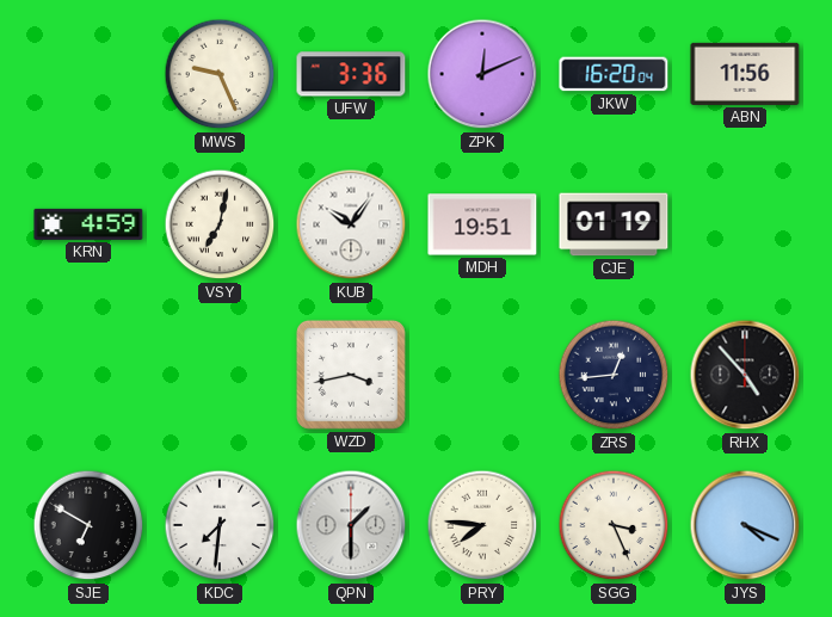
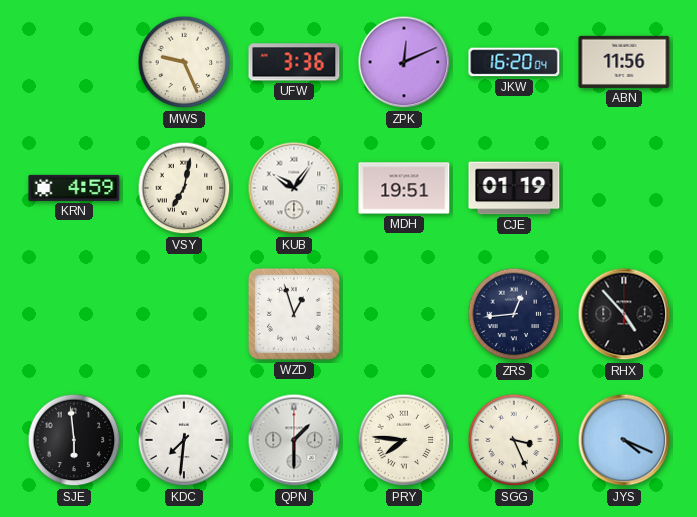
WZD: 3:43 -> 12:57 (294, 314)
SJE: 6:50 -> 5:59 (74, 440)
